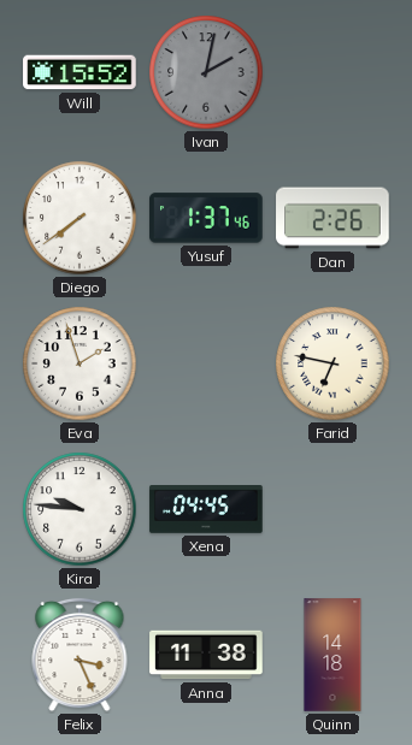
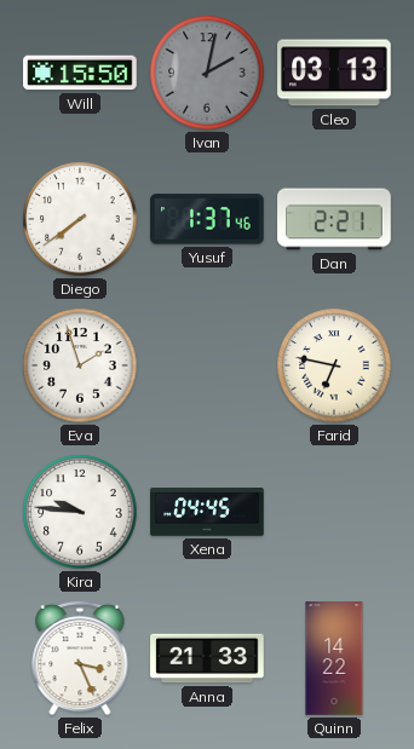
Will: 15:52 -> 15:50 (80, 73)
Cleo: none -> 03:13 (334, 73)
Dan: 2:26 -> 2:21 (334, 219)
Anna: 11:38 -> 21:33 (207, 658)
Quinn: 14:18 -> 14:22 (334, 658)
